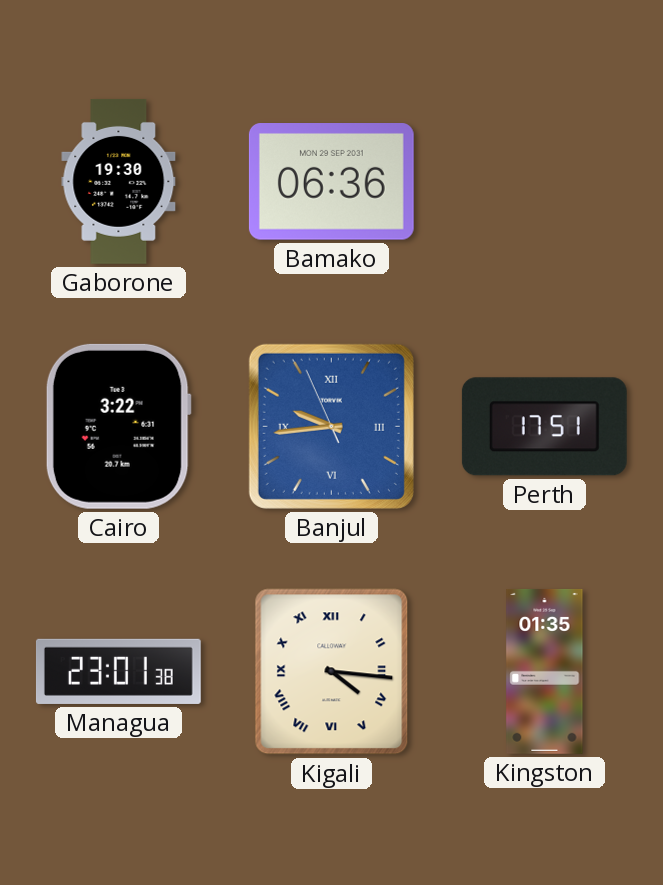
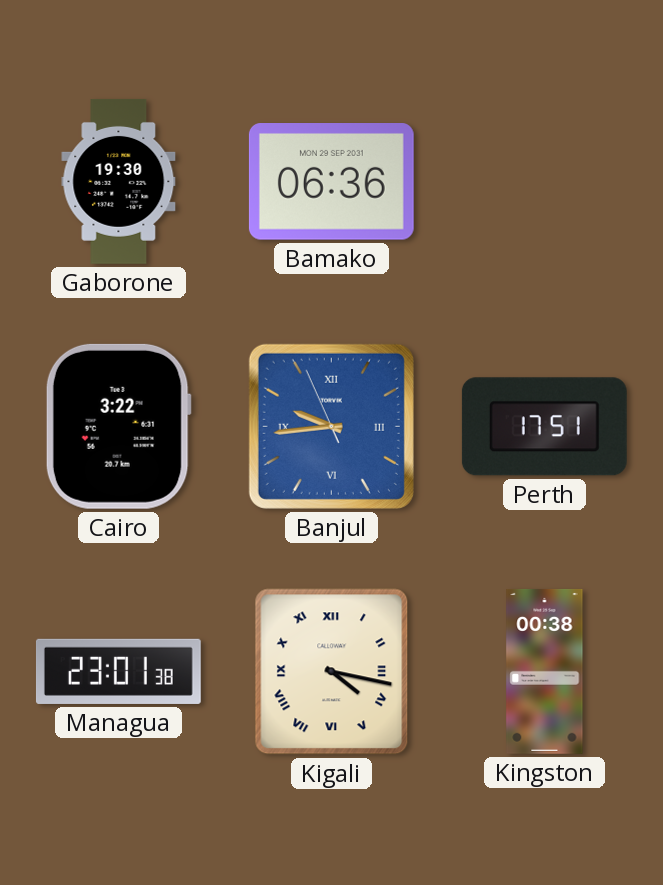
Kigali: 4:16 -> 4:17 (332, 672)
Kingston: 01:35 -> 00:38 (545, 671)
